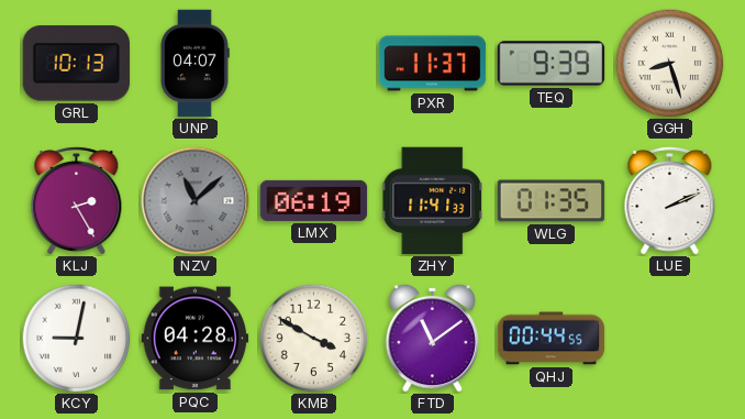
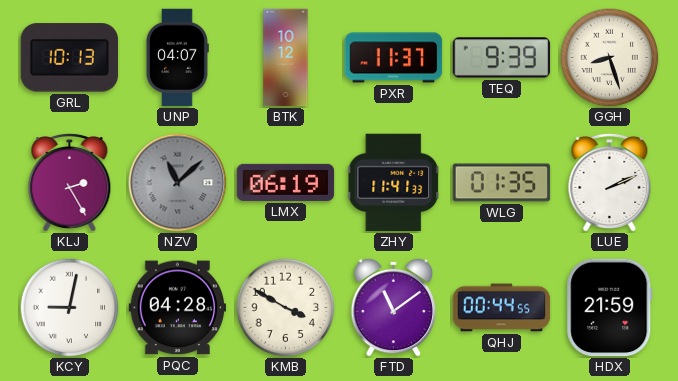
BTK: none -> 10:12 (286, 58)
HDX: none -> 21:59 (610, 308)
